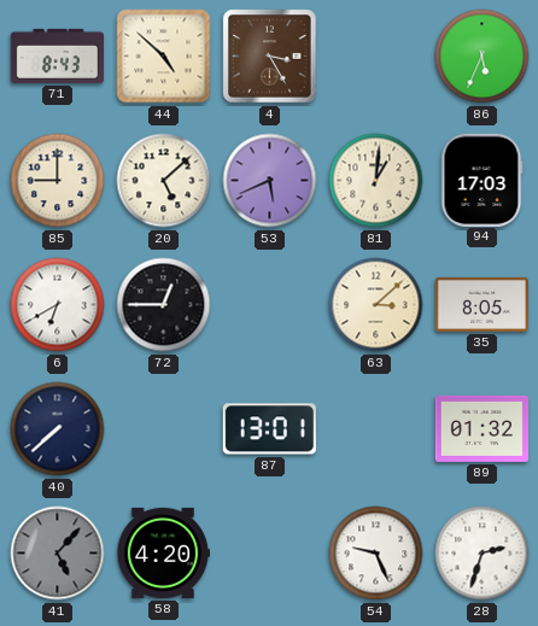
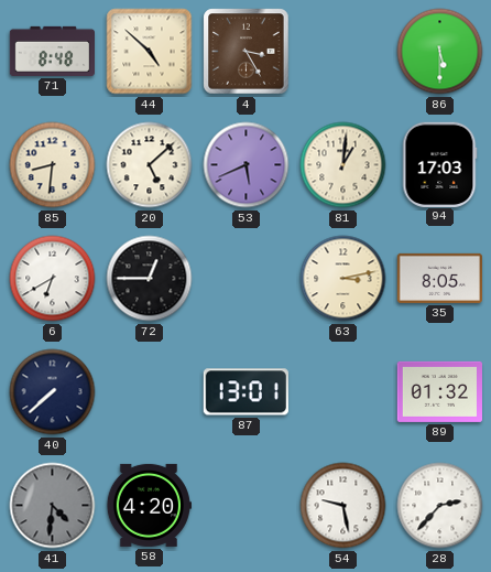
71: 8:43 -> 8:48 (52, 51)
86: 5:34 -> 5:30 (440, 52)
85: 9:00 -> 8:31 (53, 165)
63: 3:08 -> 3:13 (343, 279)
41: 5:07 -> 4:31 (53, 506)
54: 9:26 -> 9:28 (343, 506)
28: 2:33 -> 2:37 (440, 506)
